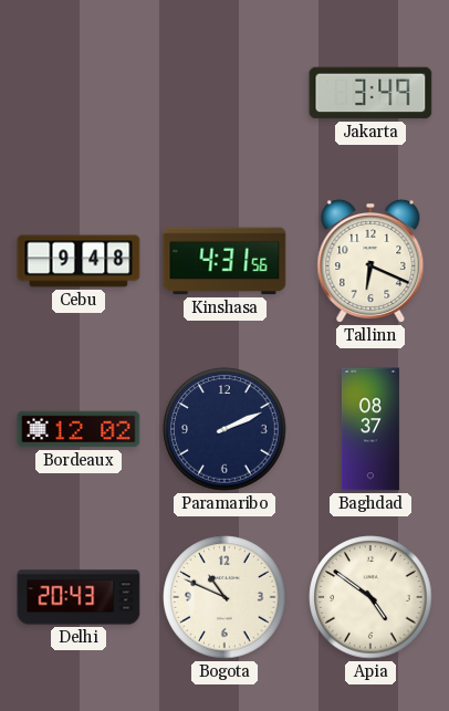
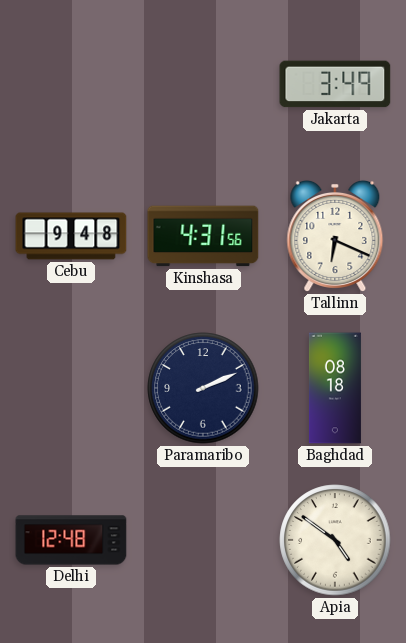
Bordeaux: 12:02 -> none (79, 429)
Baghdad: 08:37 -> 08:18 (335, 388)
Delhi: 20:43 -> 12:48 (71, 540)
Bogota: 10:49 -> none (224, 597)
